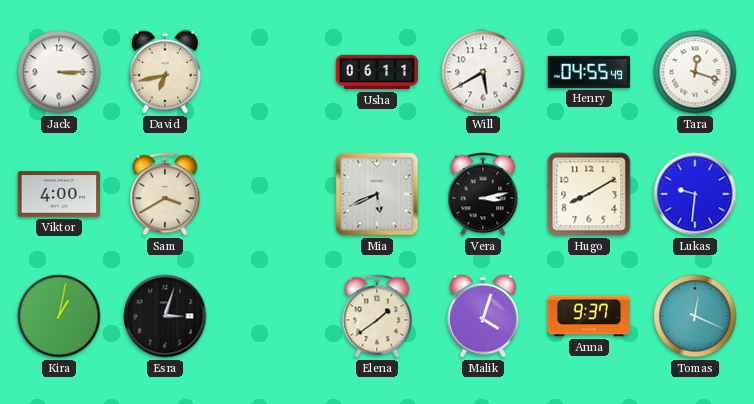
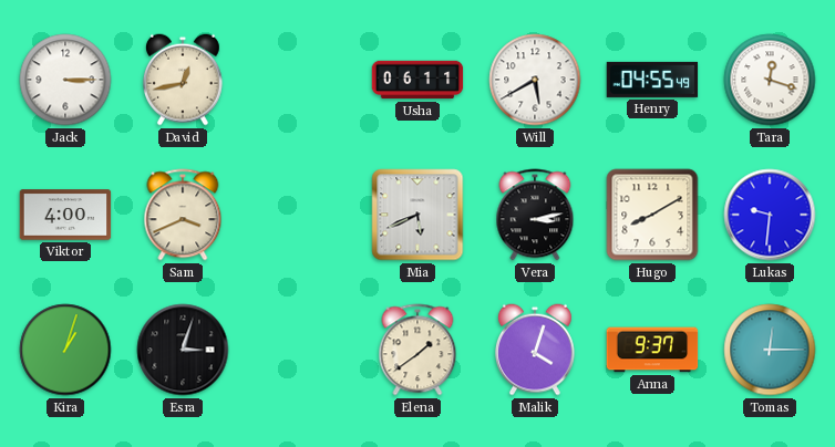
David: 6:43 -> 12:43 (183, 80)
Sam: 3:40 -> 3:41 (183, 215)
Kira: 1:02 -> 1:03 (65, 350)
Tomas: 12:19 -> 12:15 (770, 350)
